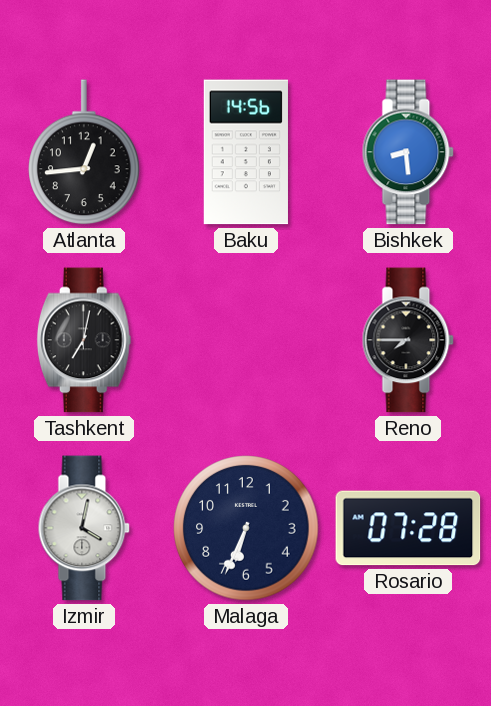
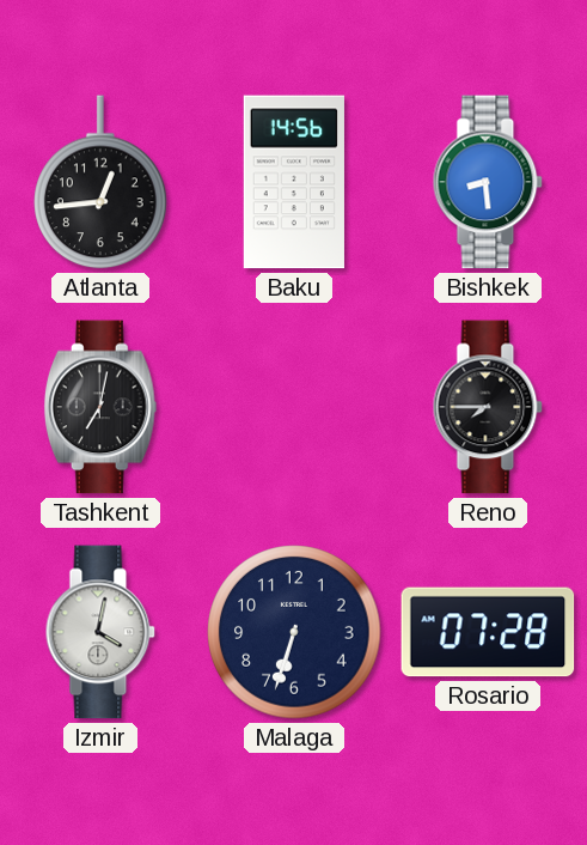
Malaga: 6:34 -> 6:33 (294, 632)
